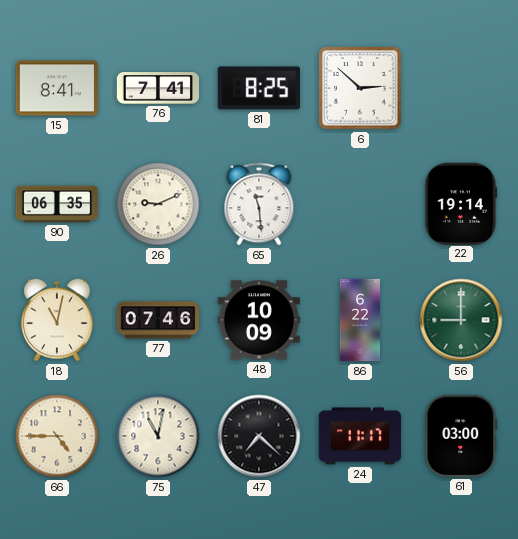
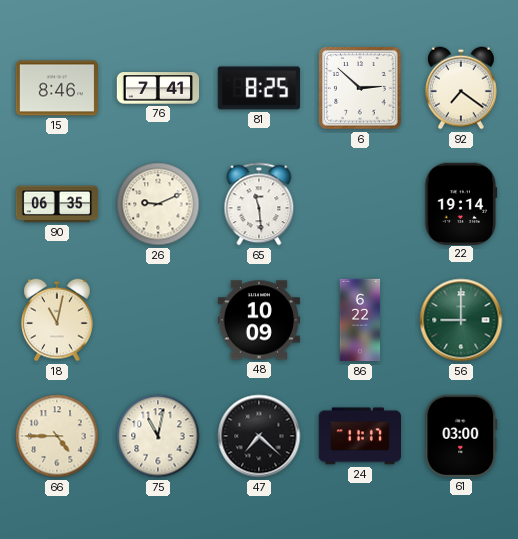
15: 8:41 -> 8:46 (56, 88)
92: none -> 7:21 (462, 88)
77: 07:46 -> none (158, 320)
